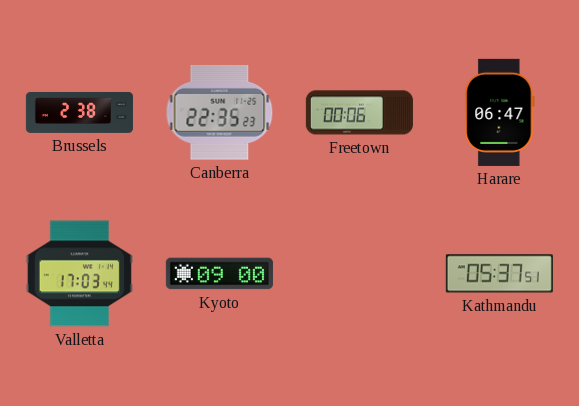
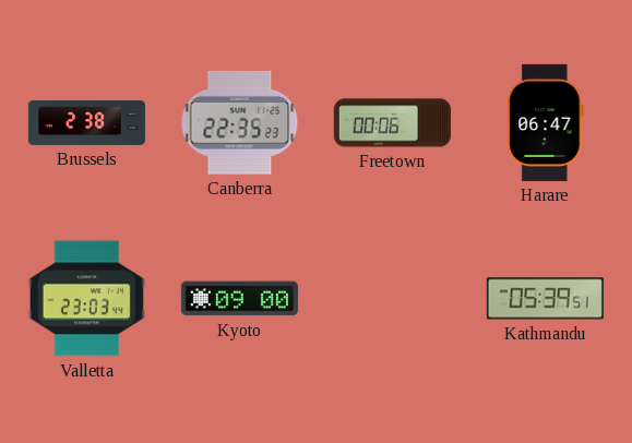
Valletta: 17:03 -> 23:03 (86, 299)
Kathmandu: 05:37 -> 05:39 (545, 299)
